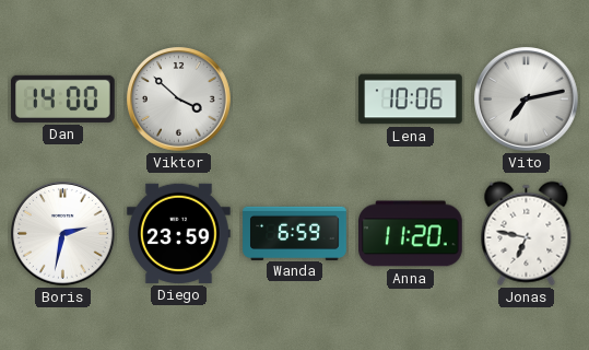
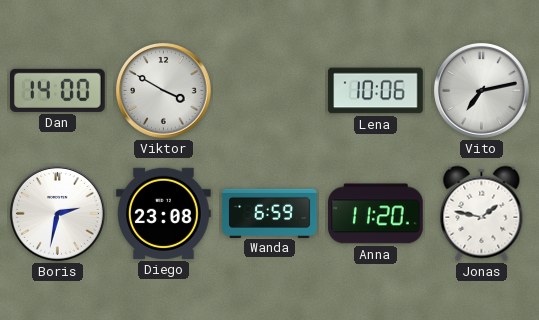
Viktor: 3:52 -> 3:50 (164, 91)
Diego: 23:59 -> 23:08 (164, 213)
Jonas: 6:47 -> 1:47 (482, 214)
